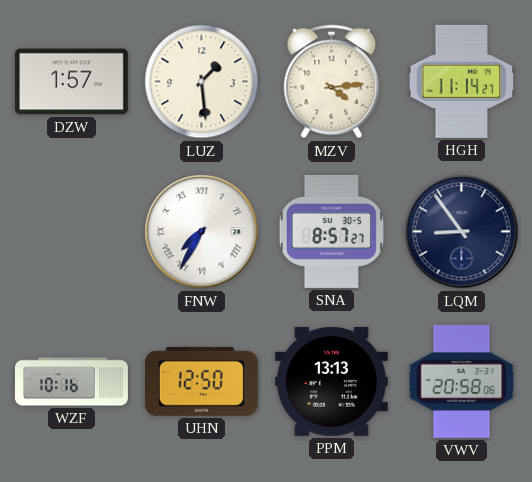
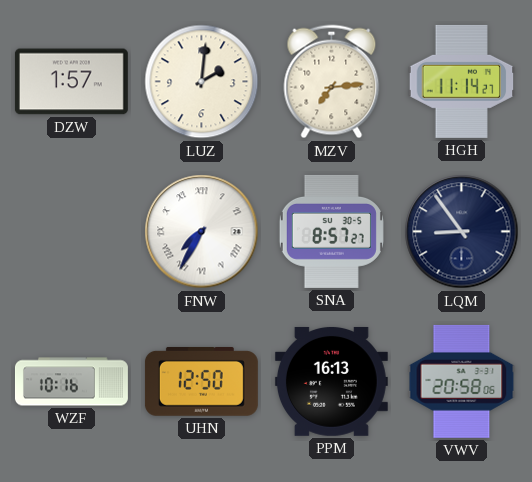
LUZ: 1:29 -> 2:01 (202, 82)
MZV: 4:14 -> 7:14 (332, 82)
PPM: 13:13 -> 16:13 (331, 381)
